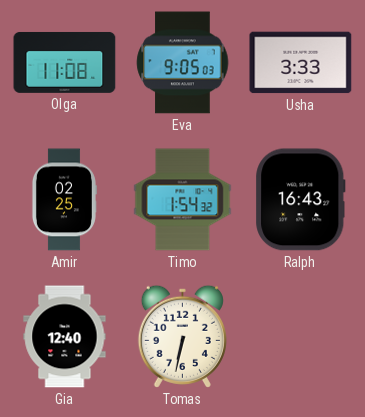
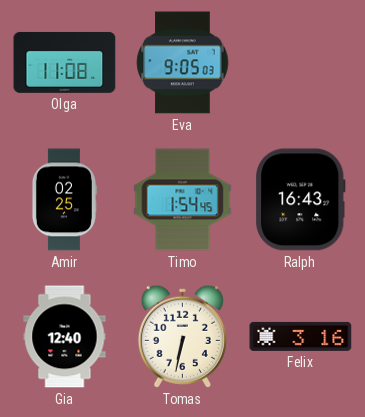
Usha: 3:33 -> none (301, 63)
Timo: 1:54:32 -> 1:54:45 (183, 200)
Felix: none -> 3:16 (301, 336)
